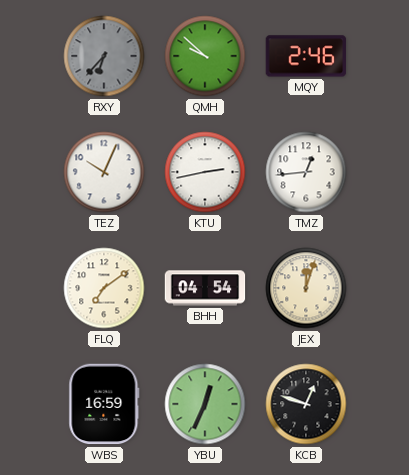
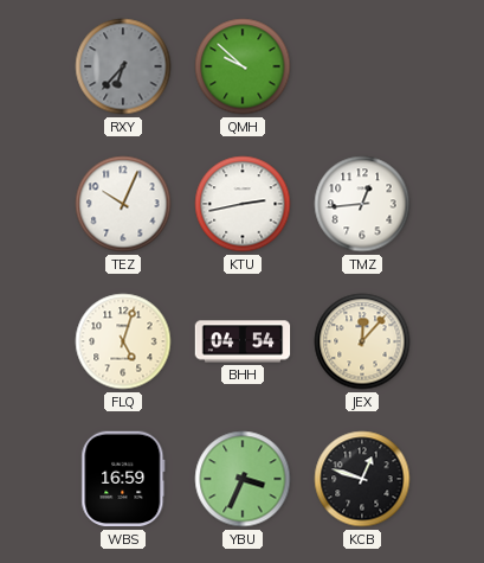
MQY: 2:46 -> none (306, 56)
FLQ: 7:09 -> 5:03 (123, 341)
JEX: 12:03 -> 12:07 (362, 341)
YBU: 12:34 -> 3:34 (243, 479)
